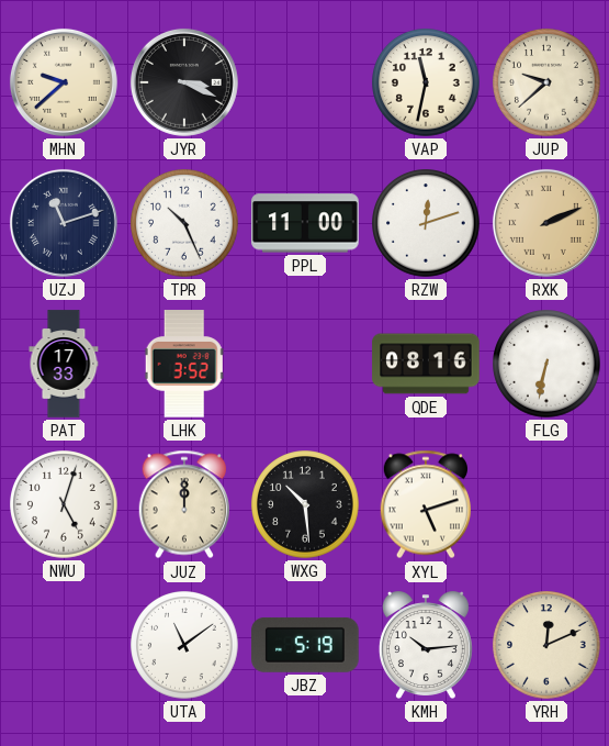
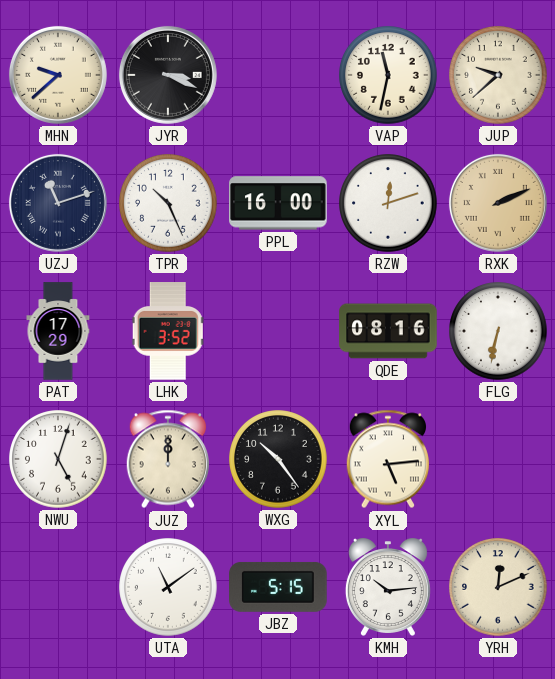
PPL: 11:00 -> 16:00 (278, 203)
PAT: 17:33 -> 17:29 (58, 331)
WXG: 10:29 -> 10:24 (278, 459)
XYL: 5:12 -> 5:14 (387, 459)
JBZ: 5:19 -> 5:15 (278, 587)
